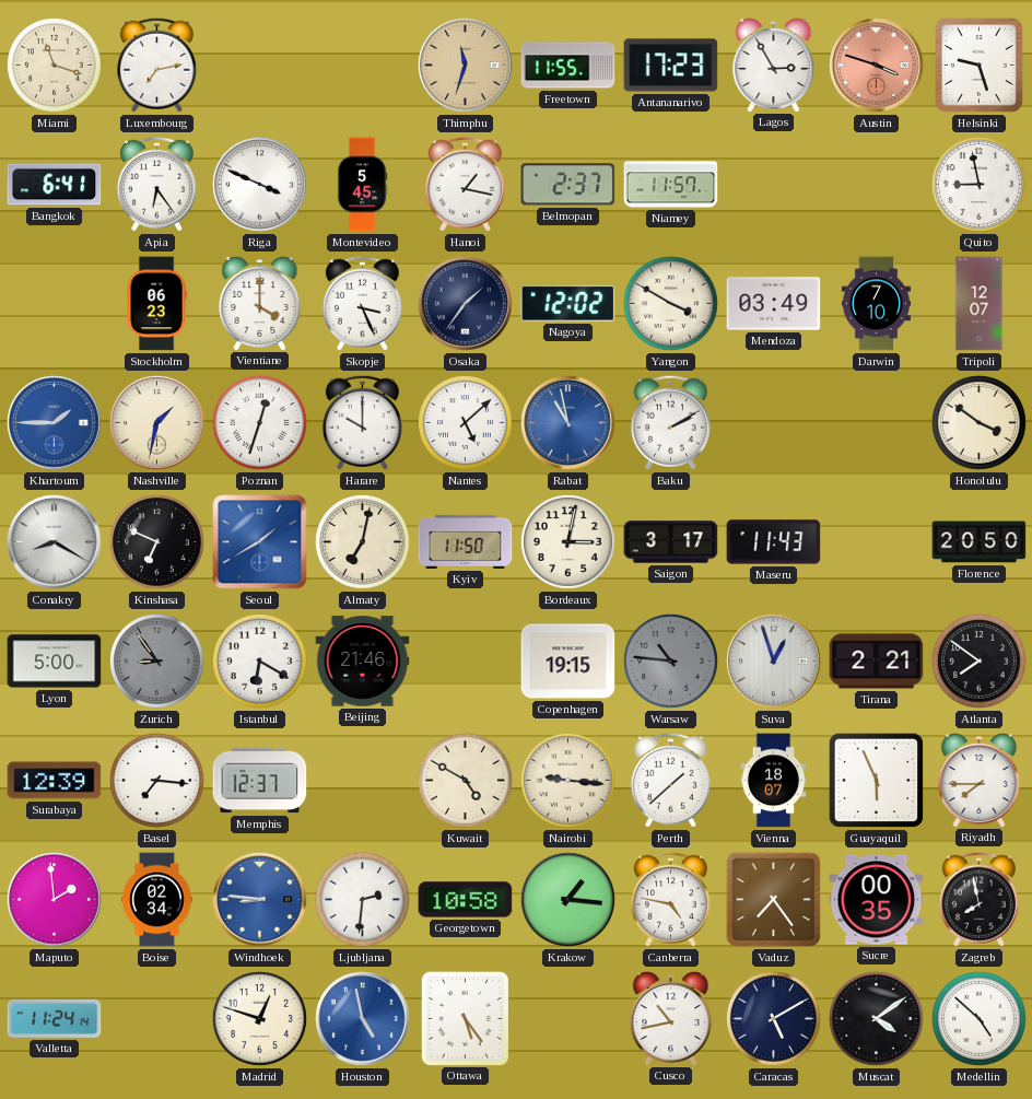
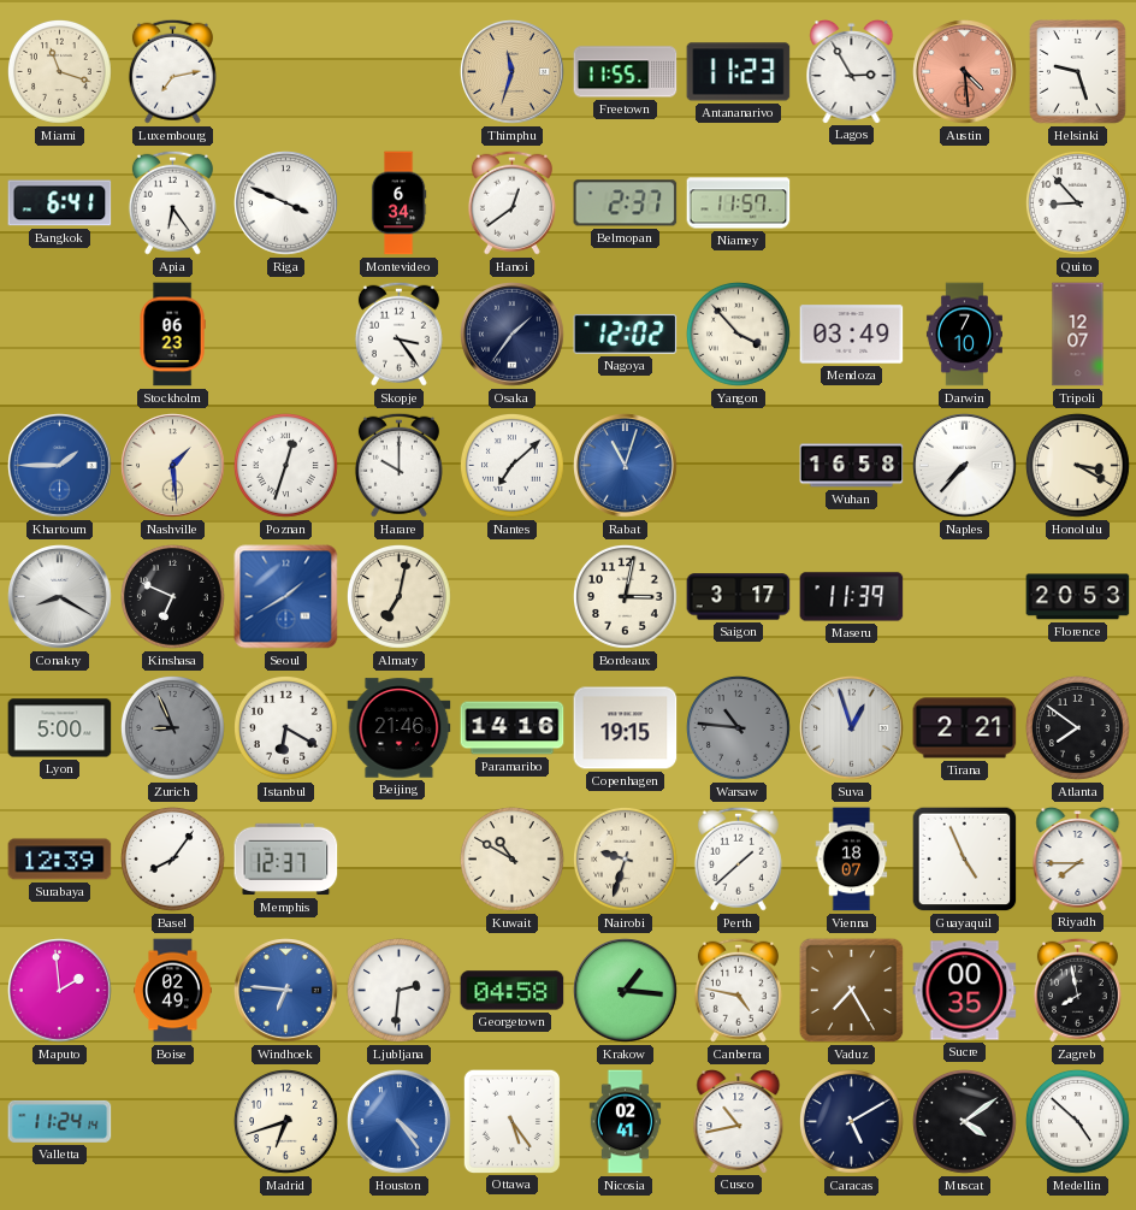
Antananarivo: 17:23 -> 11:23 (739, 72)
Austin: 3:48 -> 4:29 (965, 72)
Montevideo: 5:45 -> 6:34 (398, 203)
Hanoi: 1:17 -> 12:39 (511, 202)
Quito: 8:58 -> 8:53 (1078, 203)
Vientiane: 4:00 -> none (260, 304)
Skopje: 3:26 -> 3:24 (398, 334)
Yangon: 3:50 -> 3:53 (739, 335)
Nashville: 1:32 -> 1:29 (173, 466)
Nantes: 5:08 -> 7:08 (513, 466)
Rabat: 10:58 -> 11:03 (626, 466)
Baku: 2:10 -> none (670, 422)
Wuhan: none -> 16:58 (852, 466)
Naples: none -> 7:37 (965, 466)
Honolulu: 3:51 -> 3:20 (1078, 466)
Kyiv: 11:50 -> none (466, 541)
Maseru: 11:43 -> 11:39 (852, 597)
Florence: 20:50 -> 20:53 (1078, 597)
Zurich: 8:54 -> 8:56 (173, 728)
Paramaribo: none -> 14:16 (513, 728)
Basel: 7:16 -> 8:06 (173, 860)
Kuwait: 4:50 -> 10:50 (513, 860)
Nairobi: 9:16 -> 9:33 (626, 860)
Guayaquil: 5:56 -> 4:56 (965, 860)
Boise: 02:34 -> 02:49 (173, 991)
Windhoek: 8:46 -> 6:46 (286, 991)
Georgetown: 10:58 -> 04:58 (513, 991)
Vaduz: 7:24 -> 7:25 (852, 991)
Madrid: 12:48 -> 6:42 (286, 1122)
Houston: 4:58 -> 4:24 (400, 1122)
Nicosia: none -> 02:41 (626, 1122)
